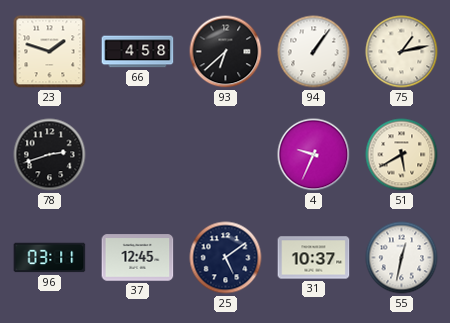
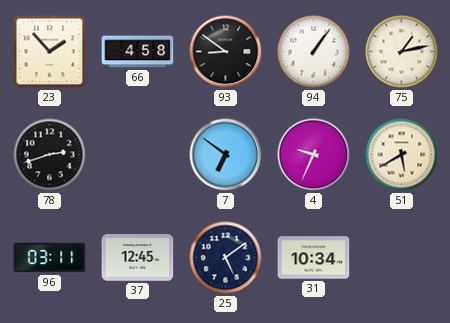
23: 1:48 -> 1:53 (50, 52)
93: 6:38 -> 8:51 (226, 52)
7: none -> 6:51 (226, 155)
31: 10:37 -> 10:34 (314, 258)
55: 12:32 -> none (402, 258)
